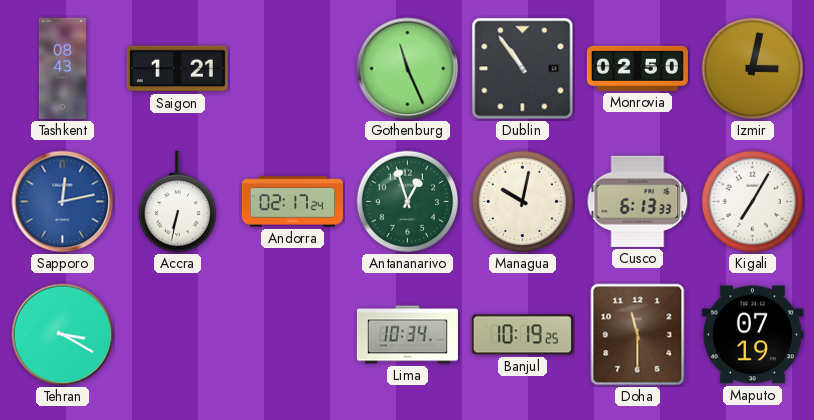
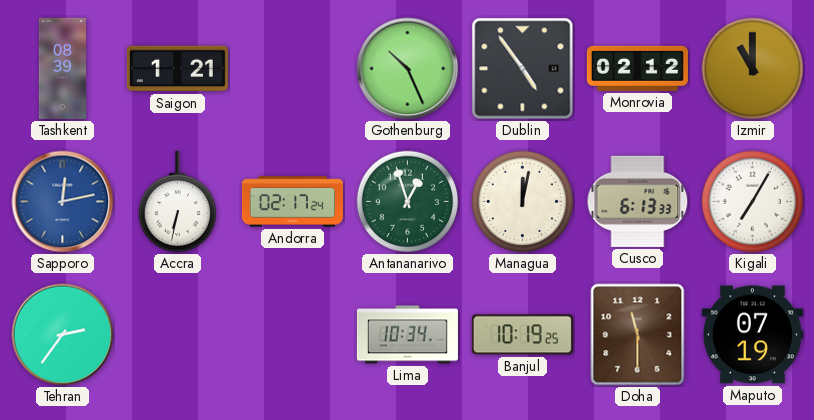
Tashkent: 08:43 -> 08:39 (62, 68)
Gothenburg: 11:26 -> 10:26 (408, 69)
Dublin: 10:54 -> 4:54 (523, 69)
Monrovia: 02:50 -> 02:12 (637, 68)
Izmir: 3:02 -> 11:00 (753, 69)
Managua: 10:02 -> 12:02 (523, 202)
Tehran: 3:20 -> 2:36 (63, 335)
